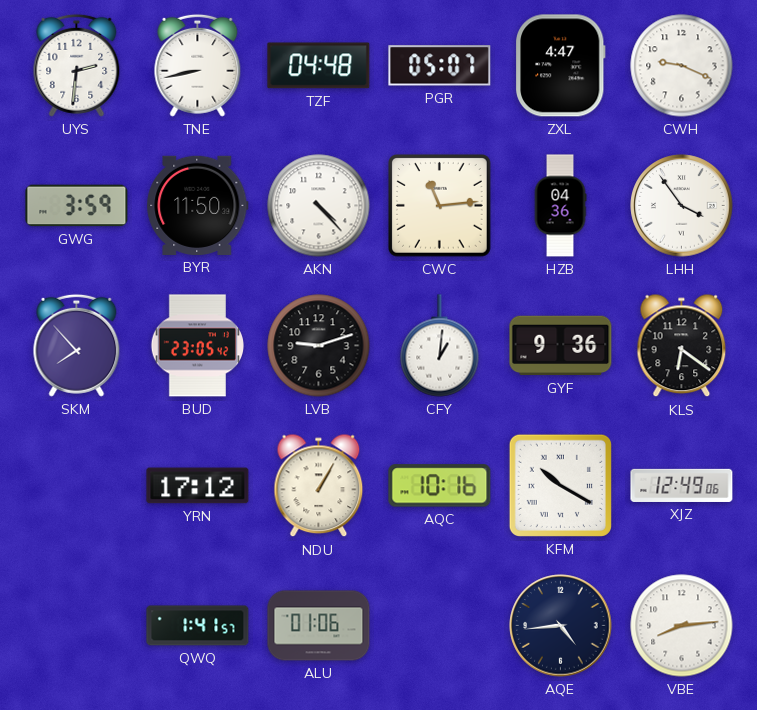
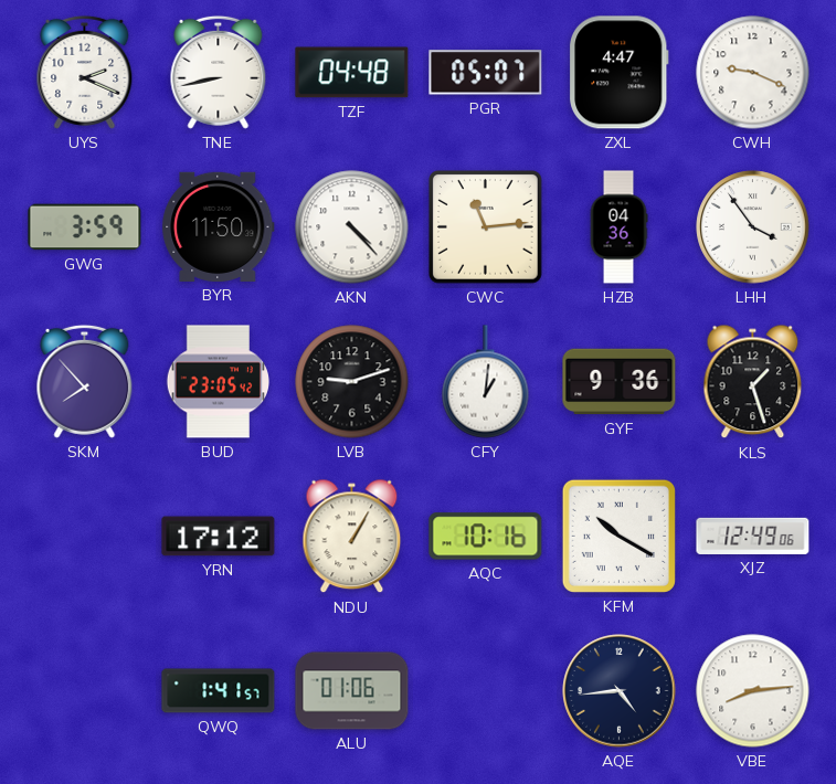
UYS: 2:31 -> 2:19 (85, 72)
KLS: 6:21 -> 1:27 (753, 382)
